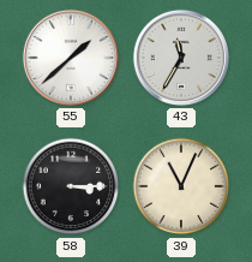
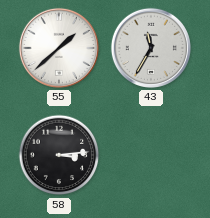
58: 3:15 -> 3:14 (59, 155)
39: 11:04 -> none (181, 186)
